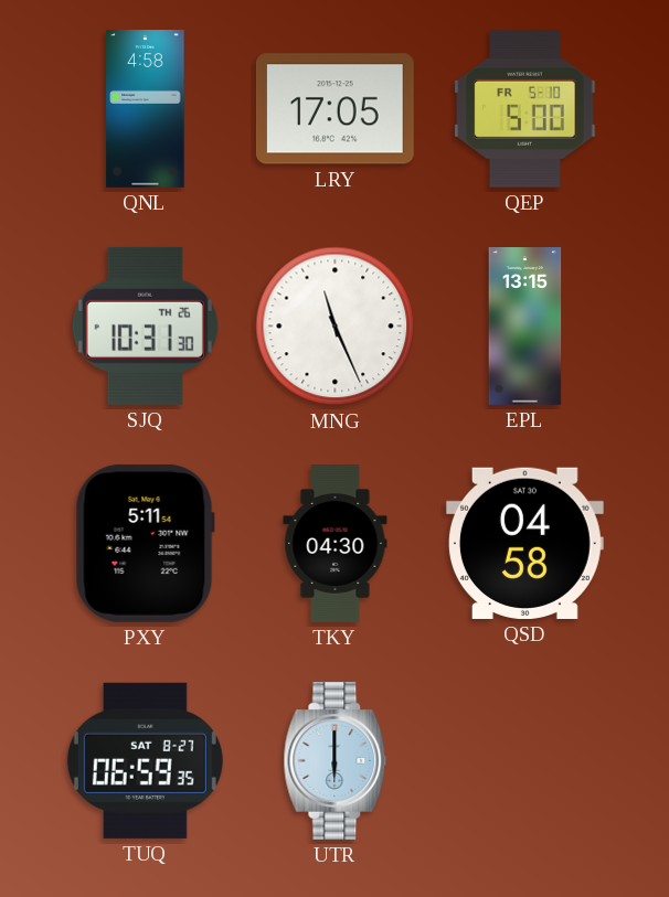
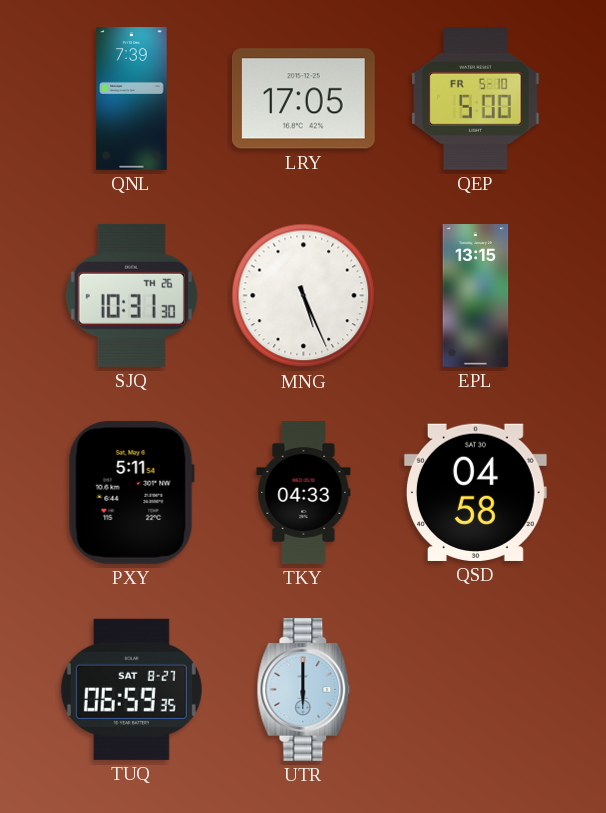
QNL: 4:58 -> 7:39 (132, 99)
MNG: 11:26 -> 5:26 (304, 296)
TKY: 04:30 -> 04:33 (304, 493)
